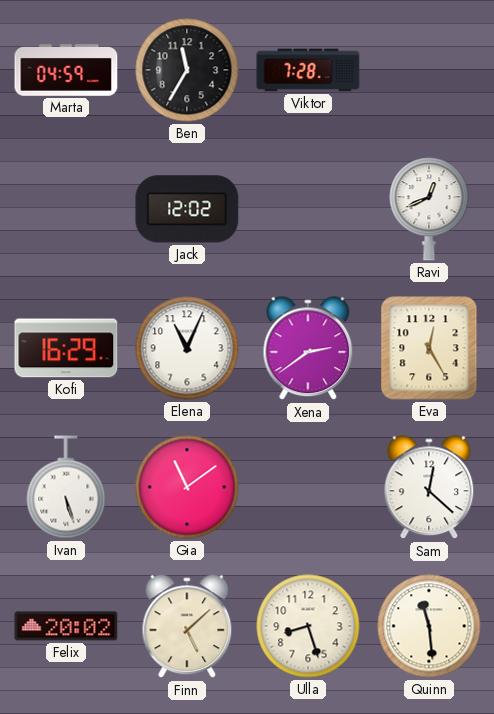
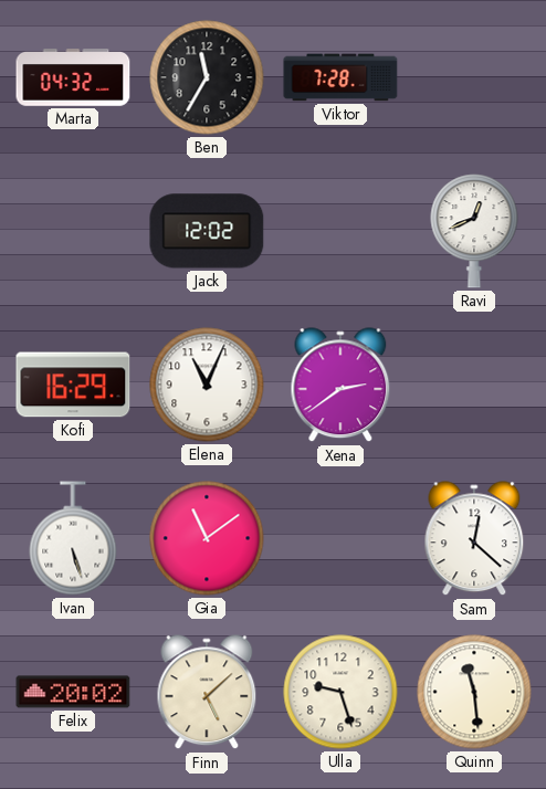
Marta: 04:59 -> 04:32 (73, 77)
Eva: 12:25 -> none (429, 348)
Ulla: 8:27 -> 9:27 (340, 692)
